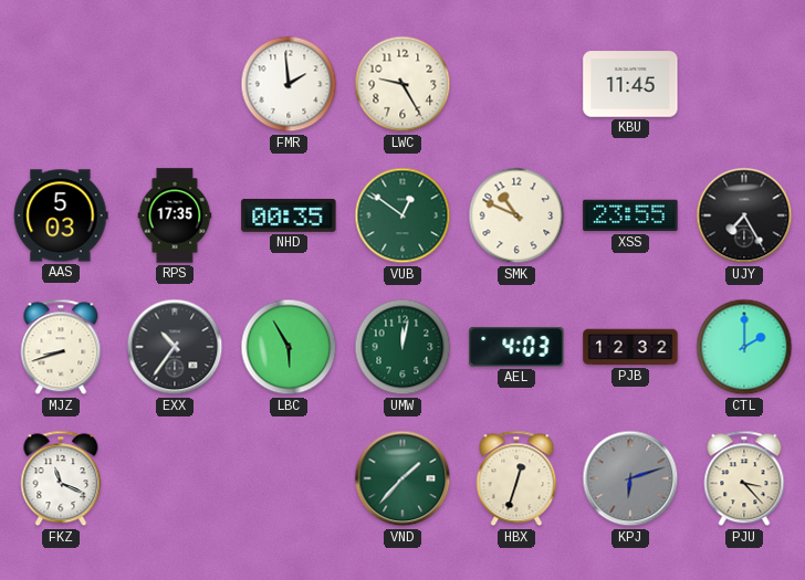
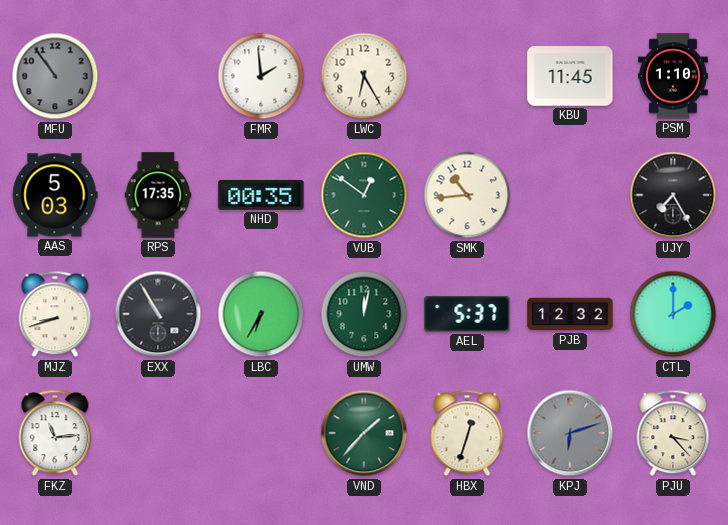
MFU: none -> 10:54 (55, 76)
LWC: 9:25 -> 6:25 (364, 76)
PSM: none -> 1:10 (673, 76)
SMK: 10:49 -> 10:44 (467, 195)
XSS: 23:55 -> none (630, 215)
EXX: 10:36 -> 10:55 (158, 314)
LBC: 5:55 -> 6:35 (261, 314)
AEL: 4:03 -> 5:37 (467, 314)
FKZ: 11:19 -> 11:14 (55, 433)
